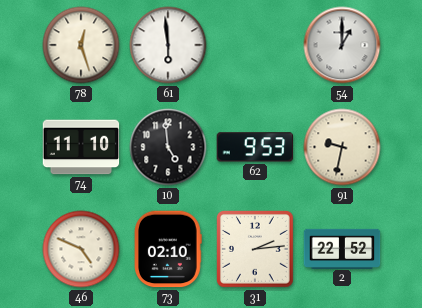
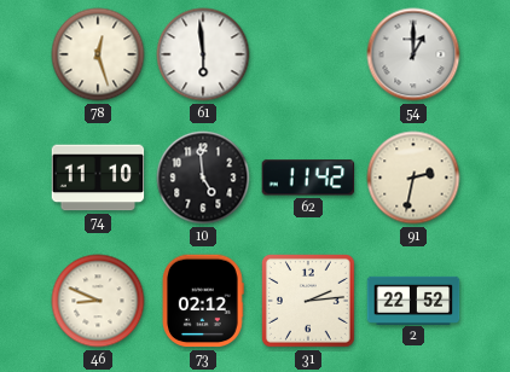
62: 9:53 -> 11:42 (308, 178)
91: 9:32 -> 2:32 (413, 178)
46: 4:49 -> 8:49 (98, 301)
73: 02:10 -> 02:12 (204, 301)
